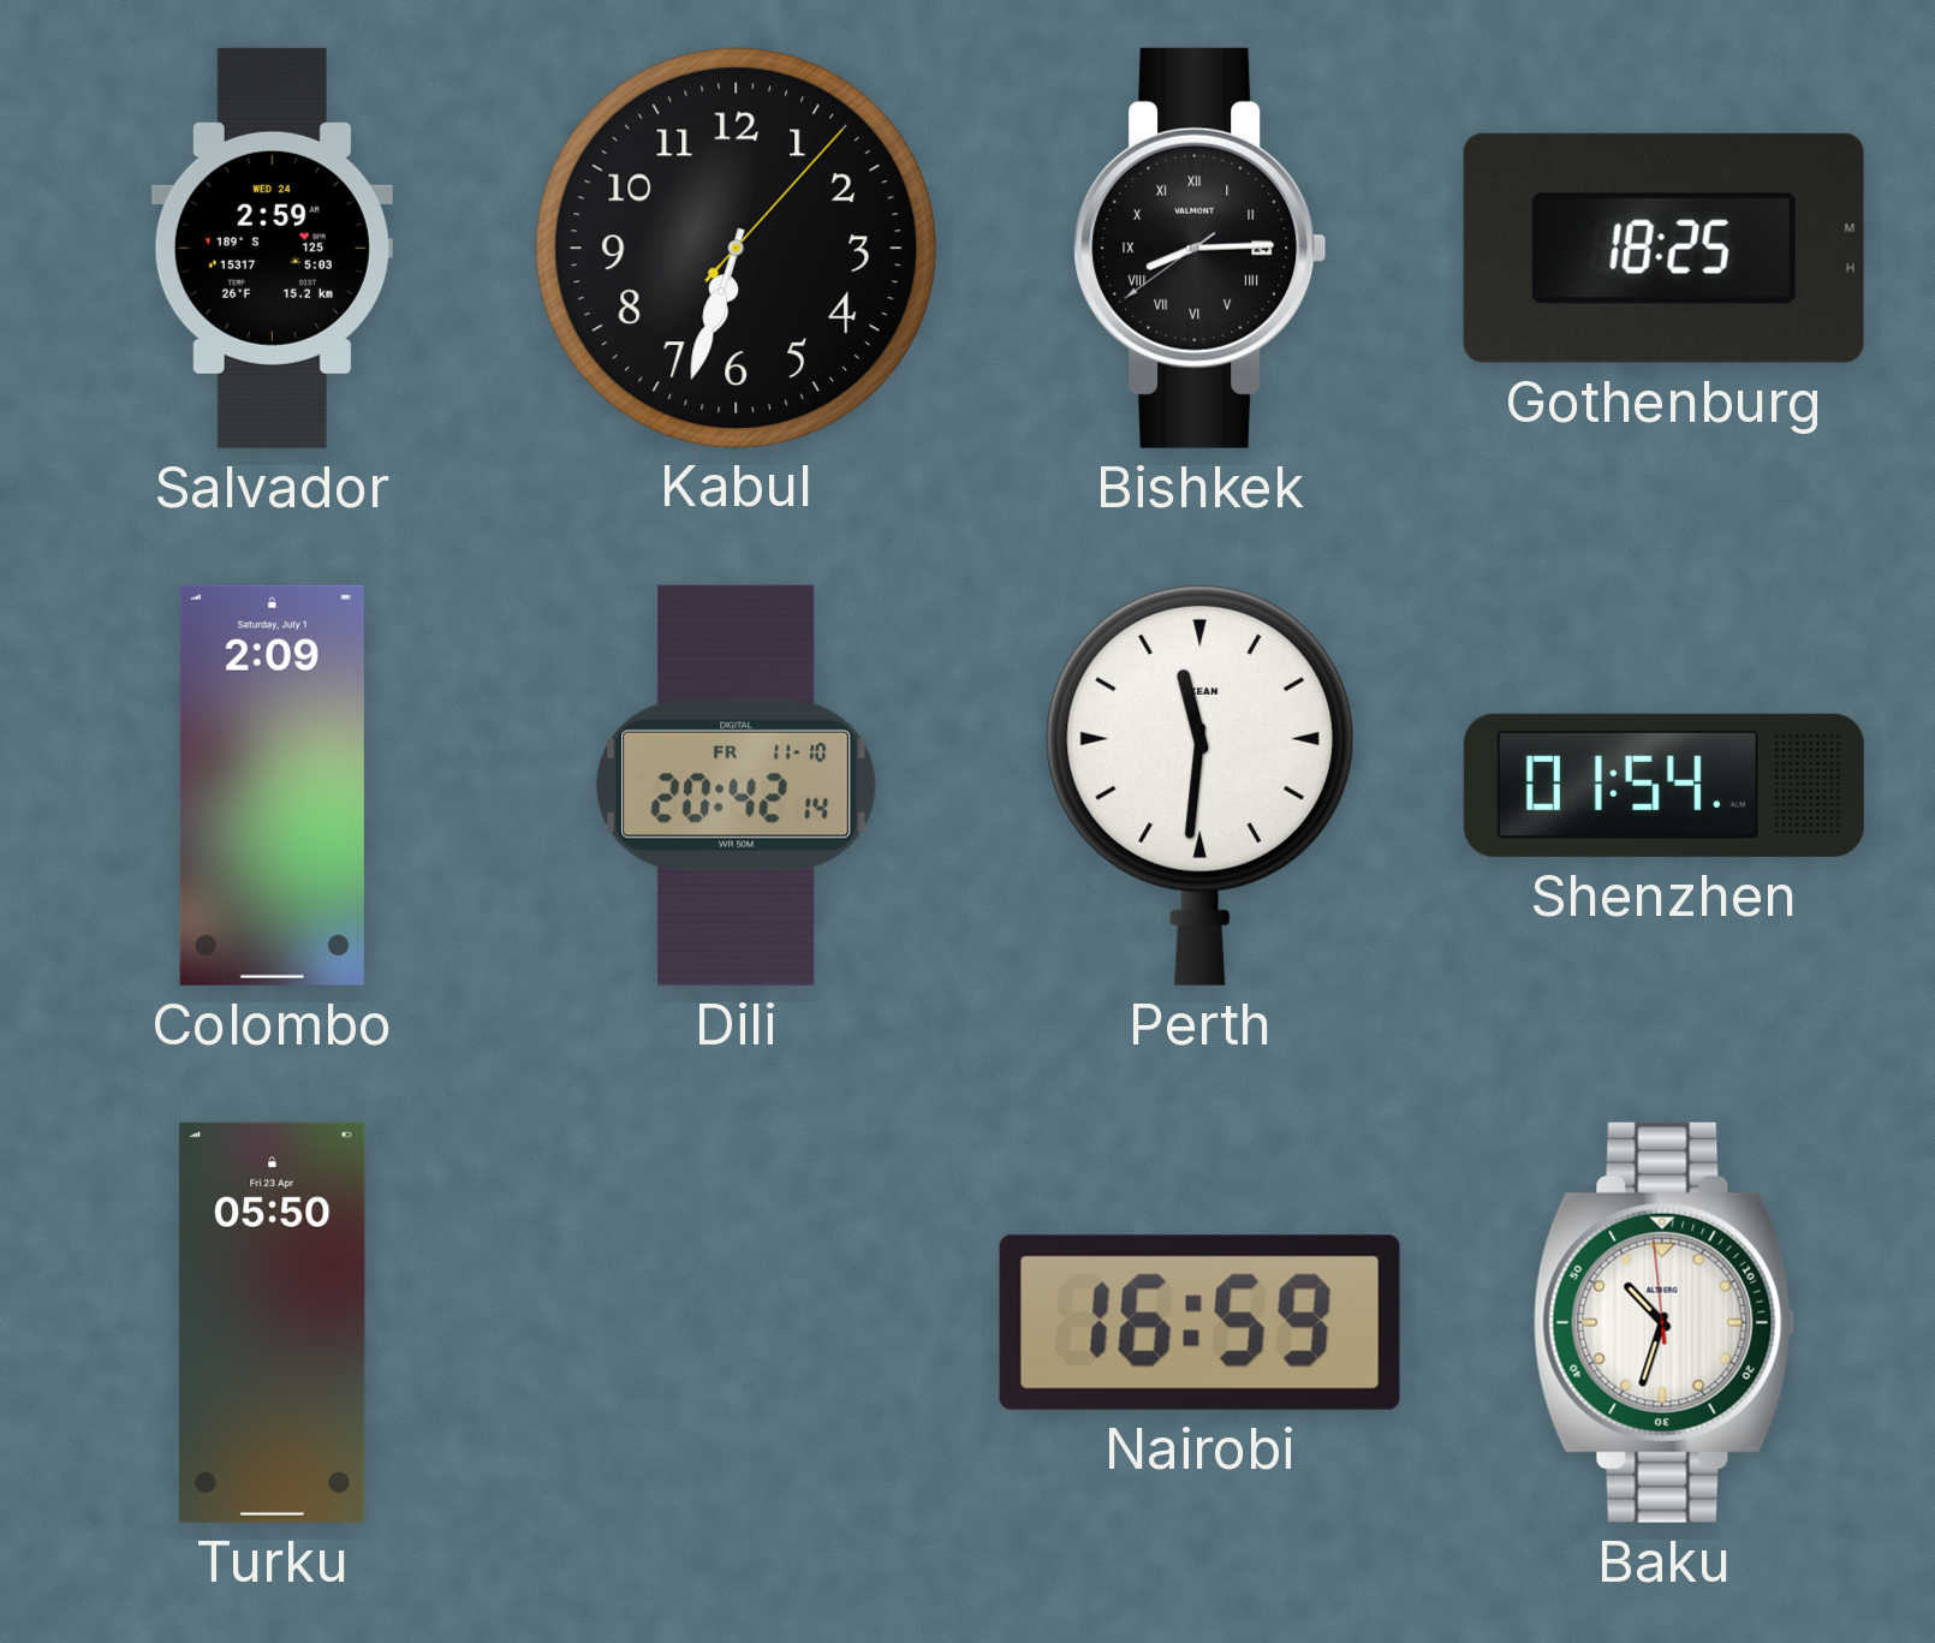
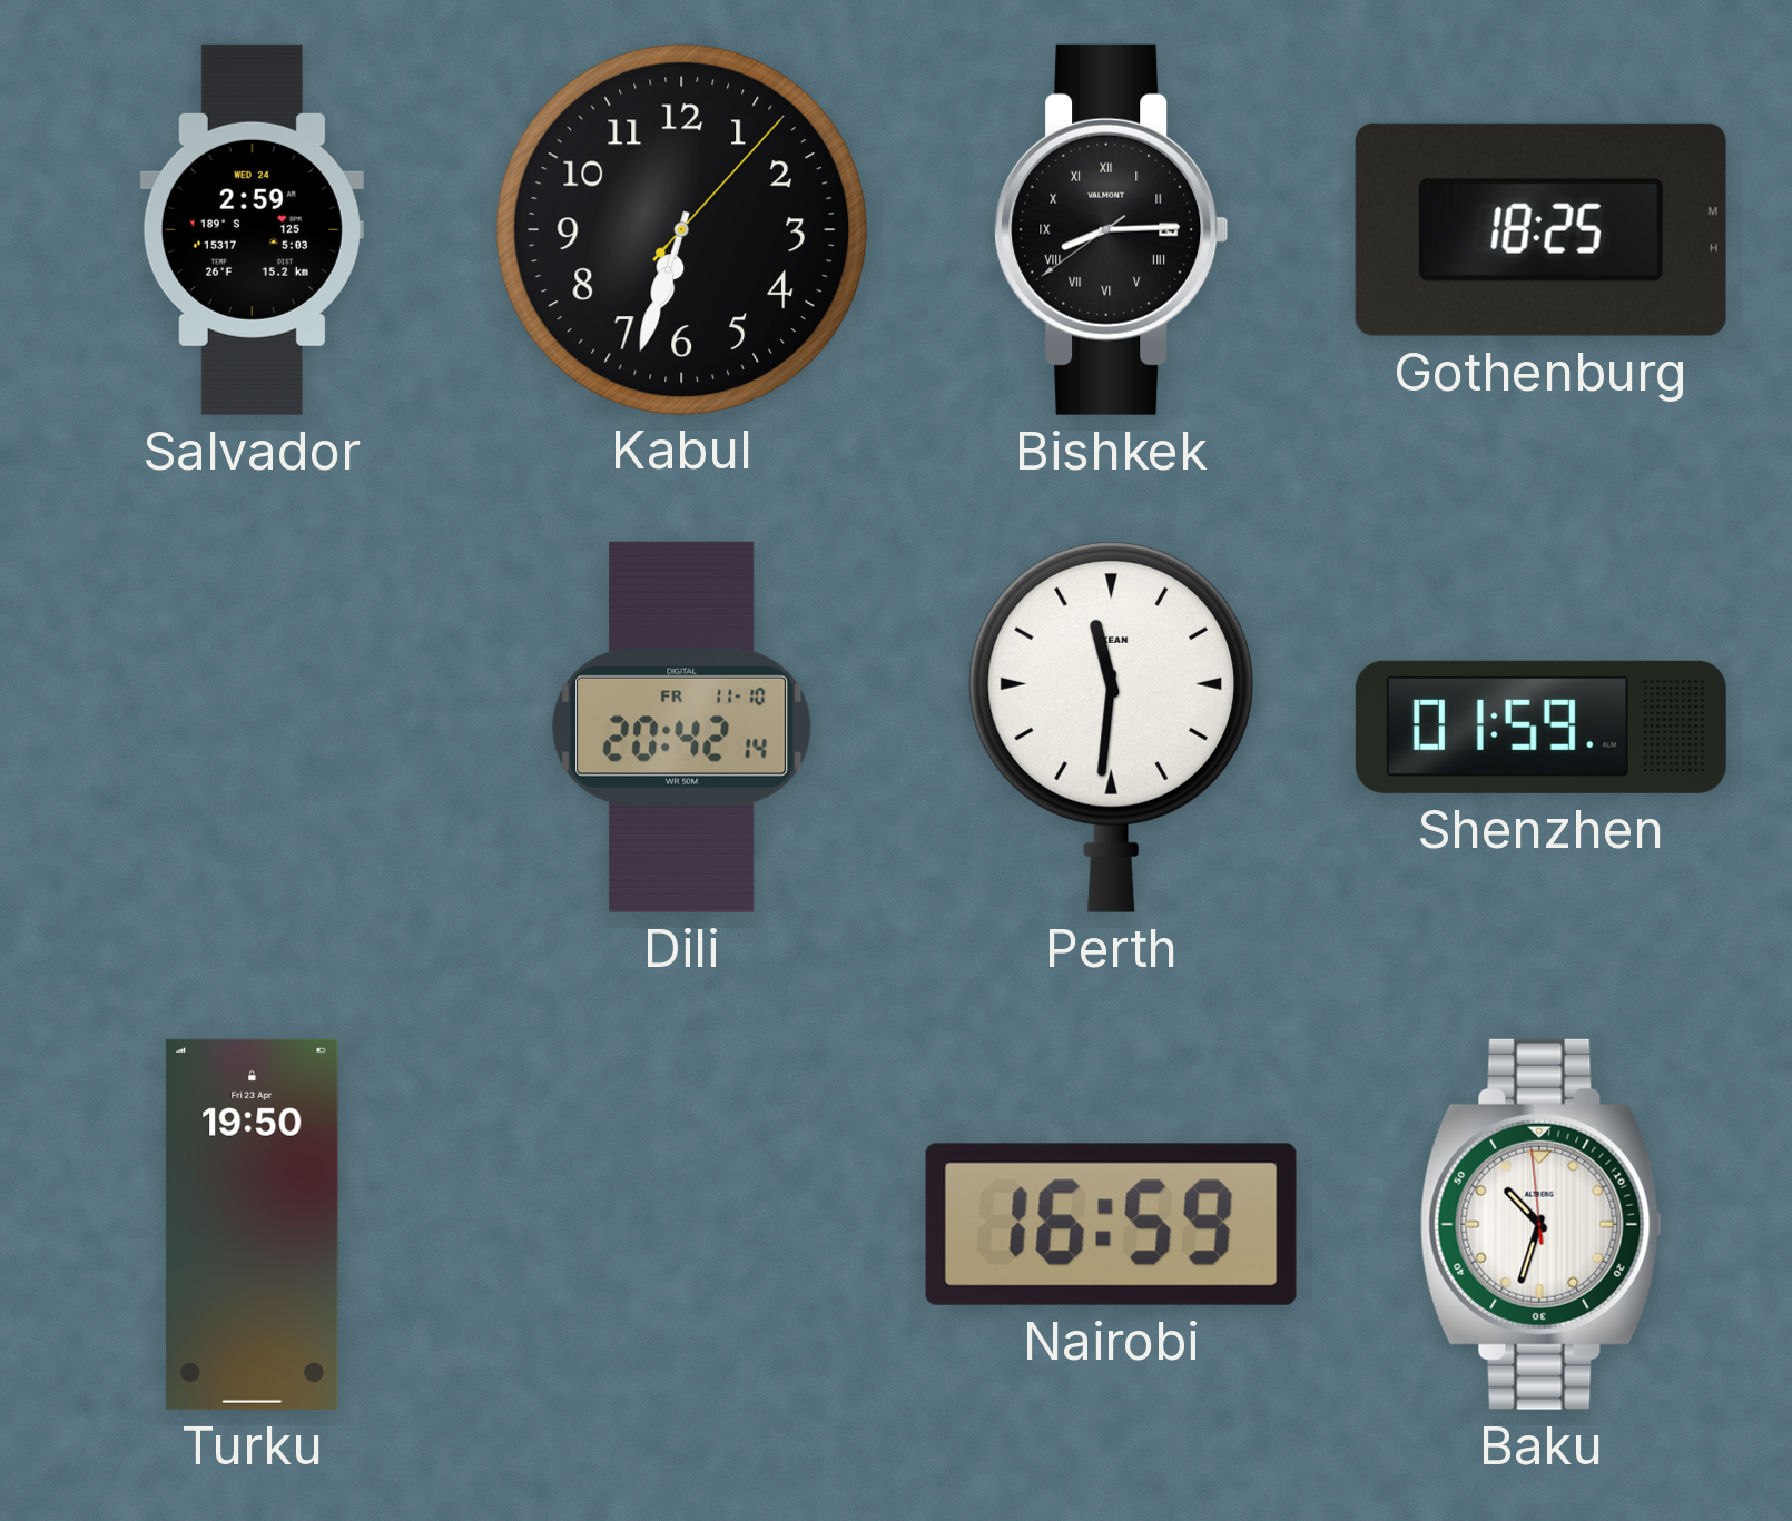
Colombo: 2:09 -> none (272, 785)
Shenzhen: 01:54 -> 01:59 (1540, 727)
Turku: 05:50 -> 19:50 (253, 1224)
